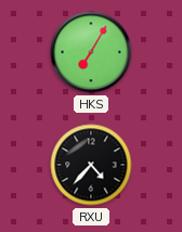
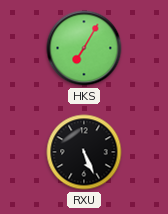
RXU: 4:37 -> 5:26 (84, 152)
